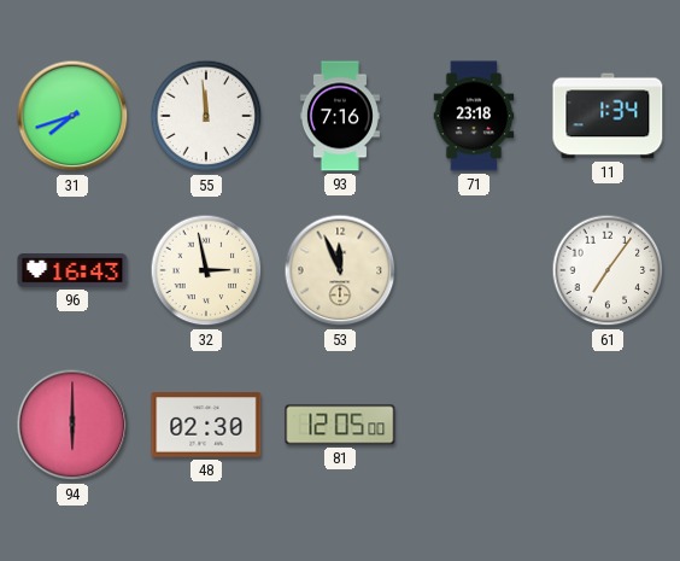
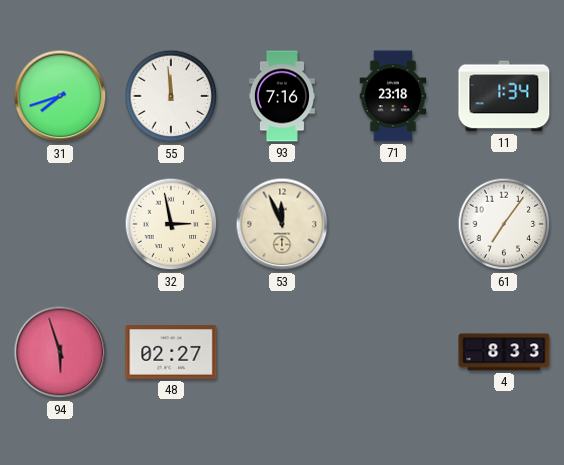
96: 16:43 -> none (72, 271)
94: 6:00 -> 5:57 (60, 352)
48: 02:30 -> 02:27 (171, 352)
81: 12:05 -> none (340, 425)
4: none -> 8:33 (504, 352)
